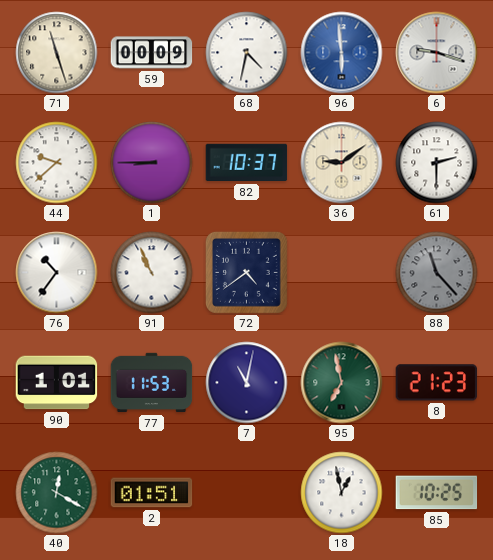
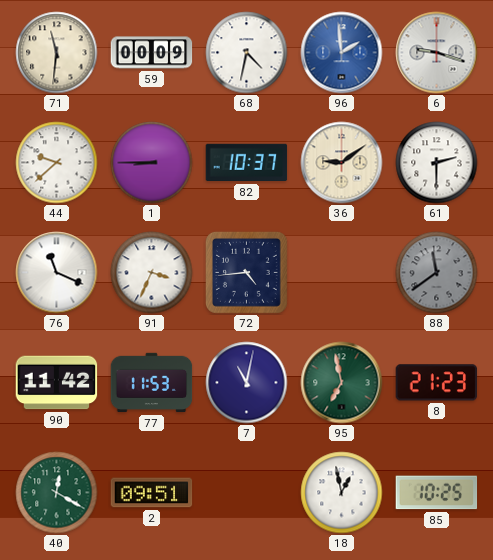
71: 11:27 -> 11:31 (57, 53)
96: 5:59 -> 1:59 (342, 53)
76: 10:36 -> 11:19 (57, 273)
91: 10:56 -> 3:34 (152, 273)
72: 4:39 -> 4:44 (246, 272)
88: 11:23 -> 11:39 (437, 273)
90: 1:01 -> 11:42 (57, 383)
2: 01:51 -> 09:51 (152, 493)
